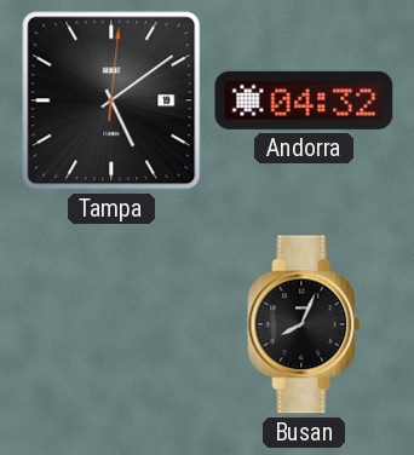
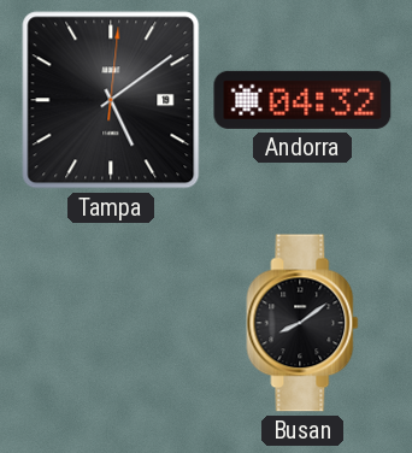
Busan: 8:04 -> 8:09 (302, 323)
